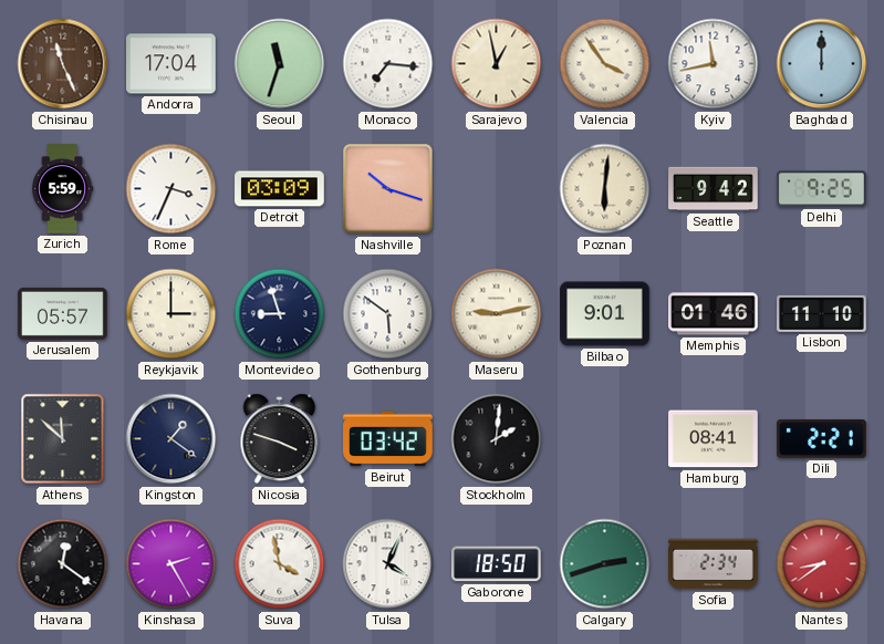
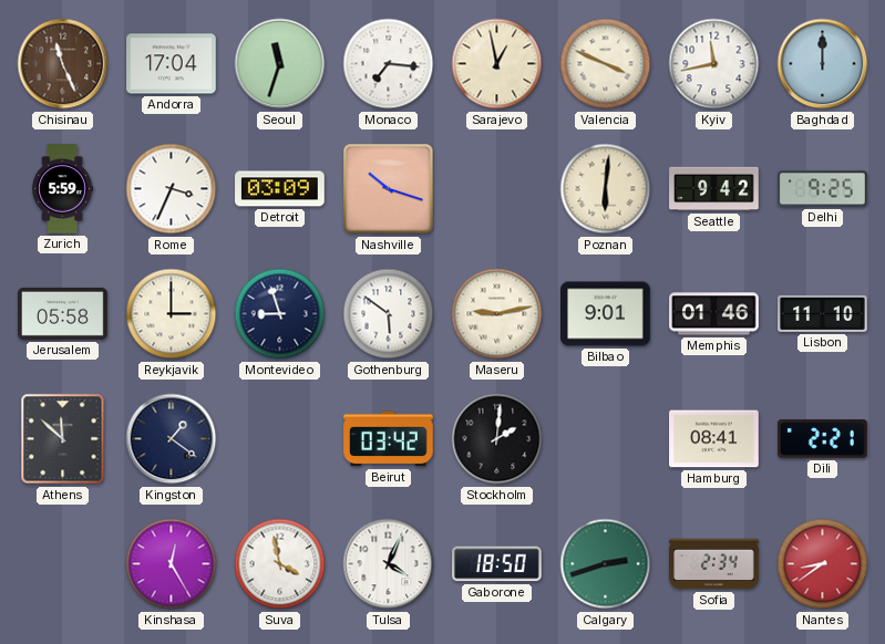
Valencia: 3:54 -> 3:49 (606, 64)
Jerusalem: 05:57 -> 05:58 (63, 313)
Nicosia: 3:48 -> none (280, 439)
Havana: 12:21 -> none (63, 564)
Kinshasa: 2:25 -> 12:25 (172, 564)
